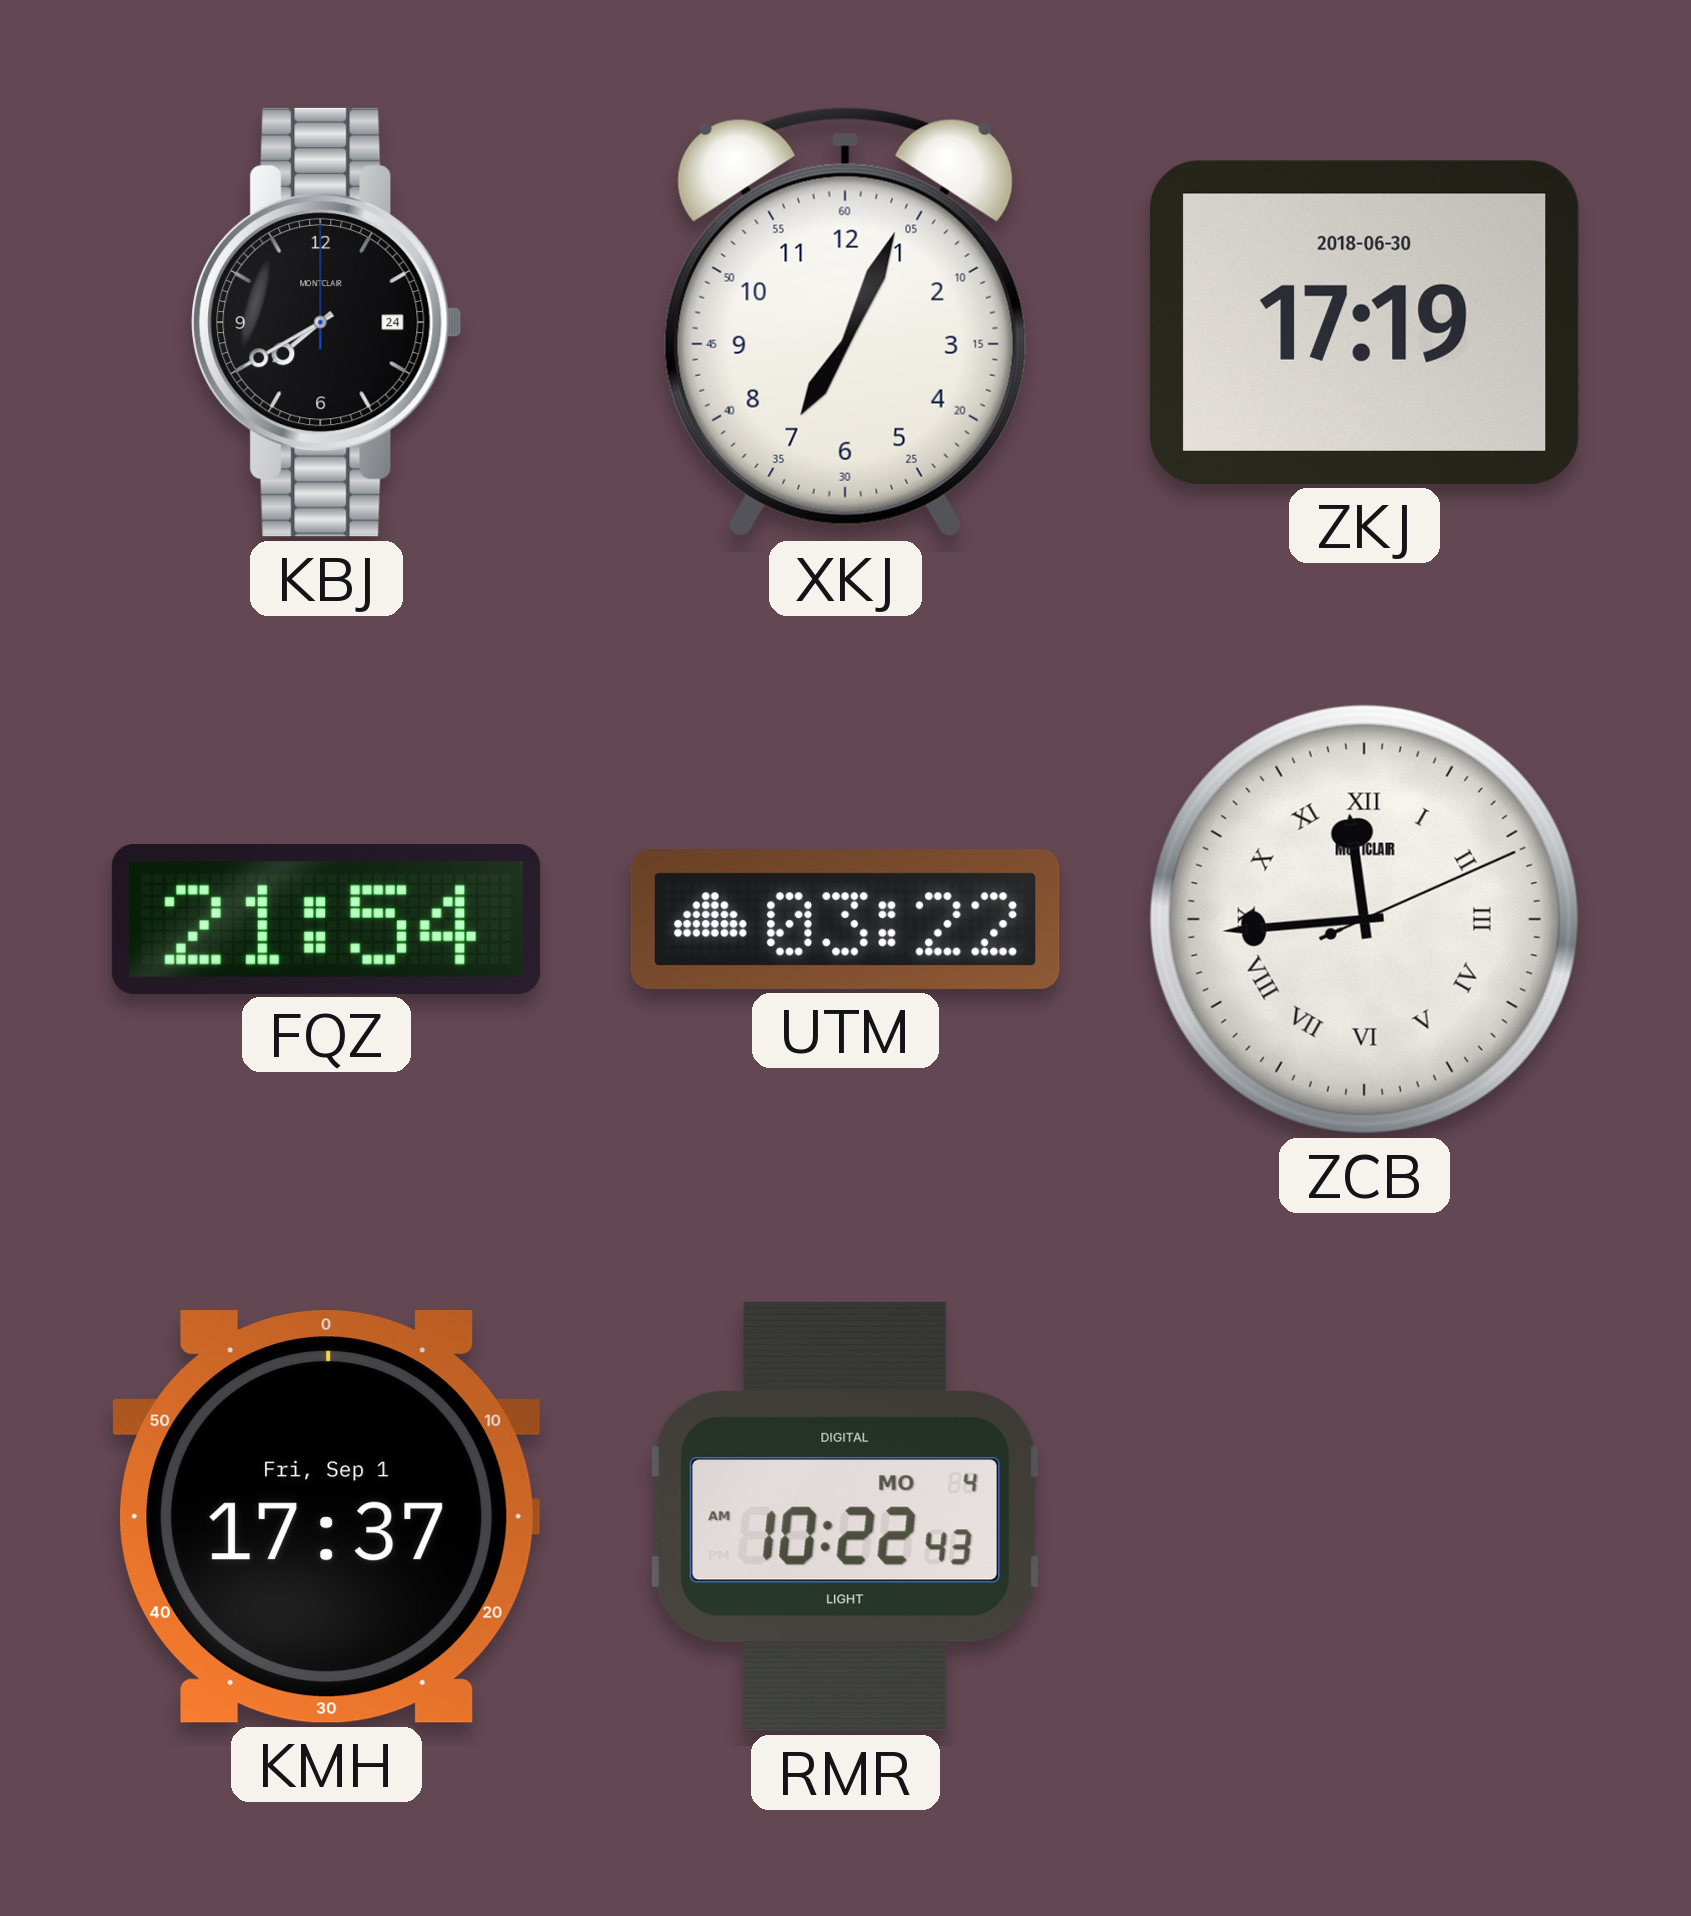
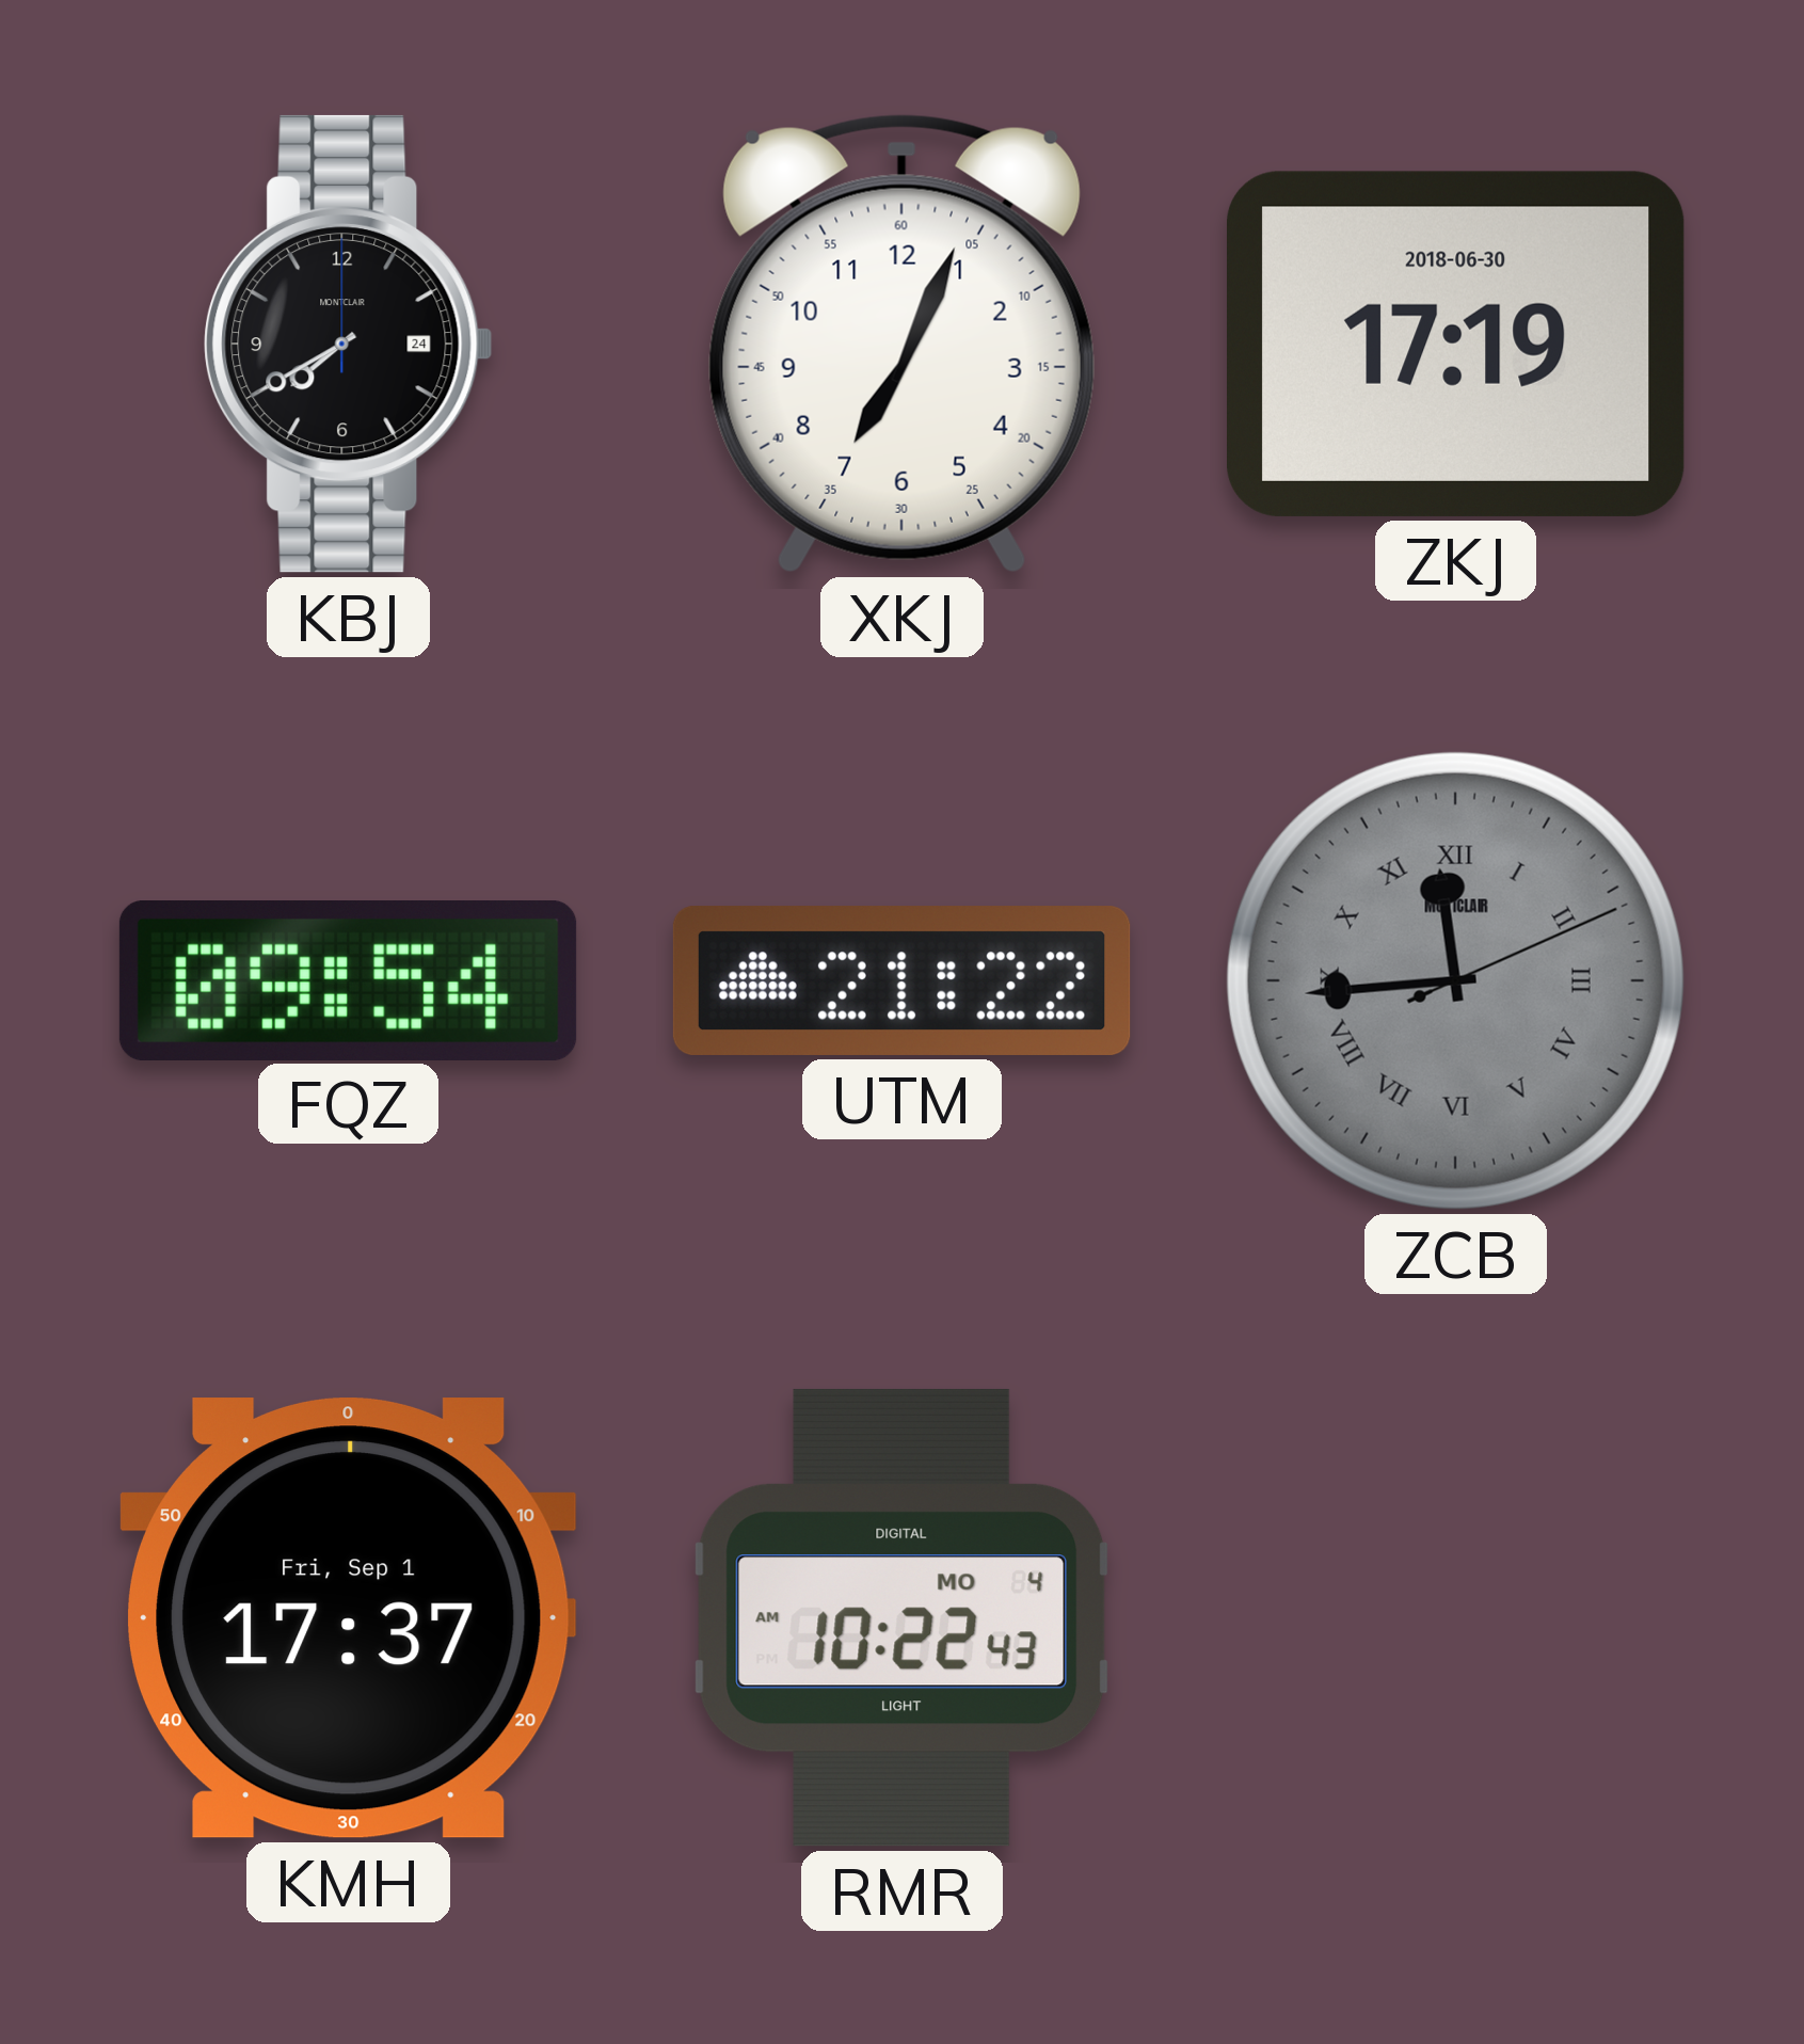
FQZ: 21:54 -> 09:54 (348, 980)
UTM: 03:22 -> 21:22 (901, 980)
ZCB dial: white -> grey (1455, 980)
